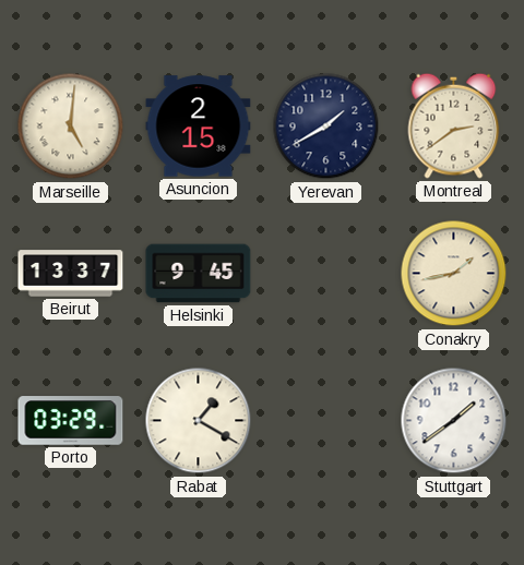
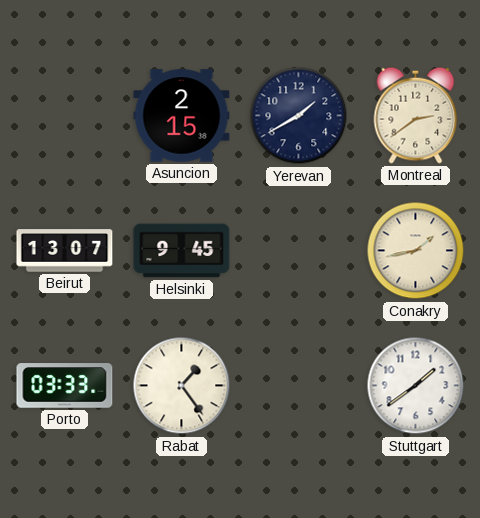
Marseille: 5:01 -> none (71, 127)
Beirut: 13:37 -> 13:07 (65, 251)
Porto: 03:29 -> 03:33 (65, 386)
Rabat: 1:20 -> 1:24 (182, 386)
